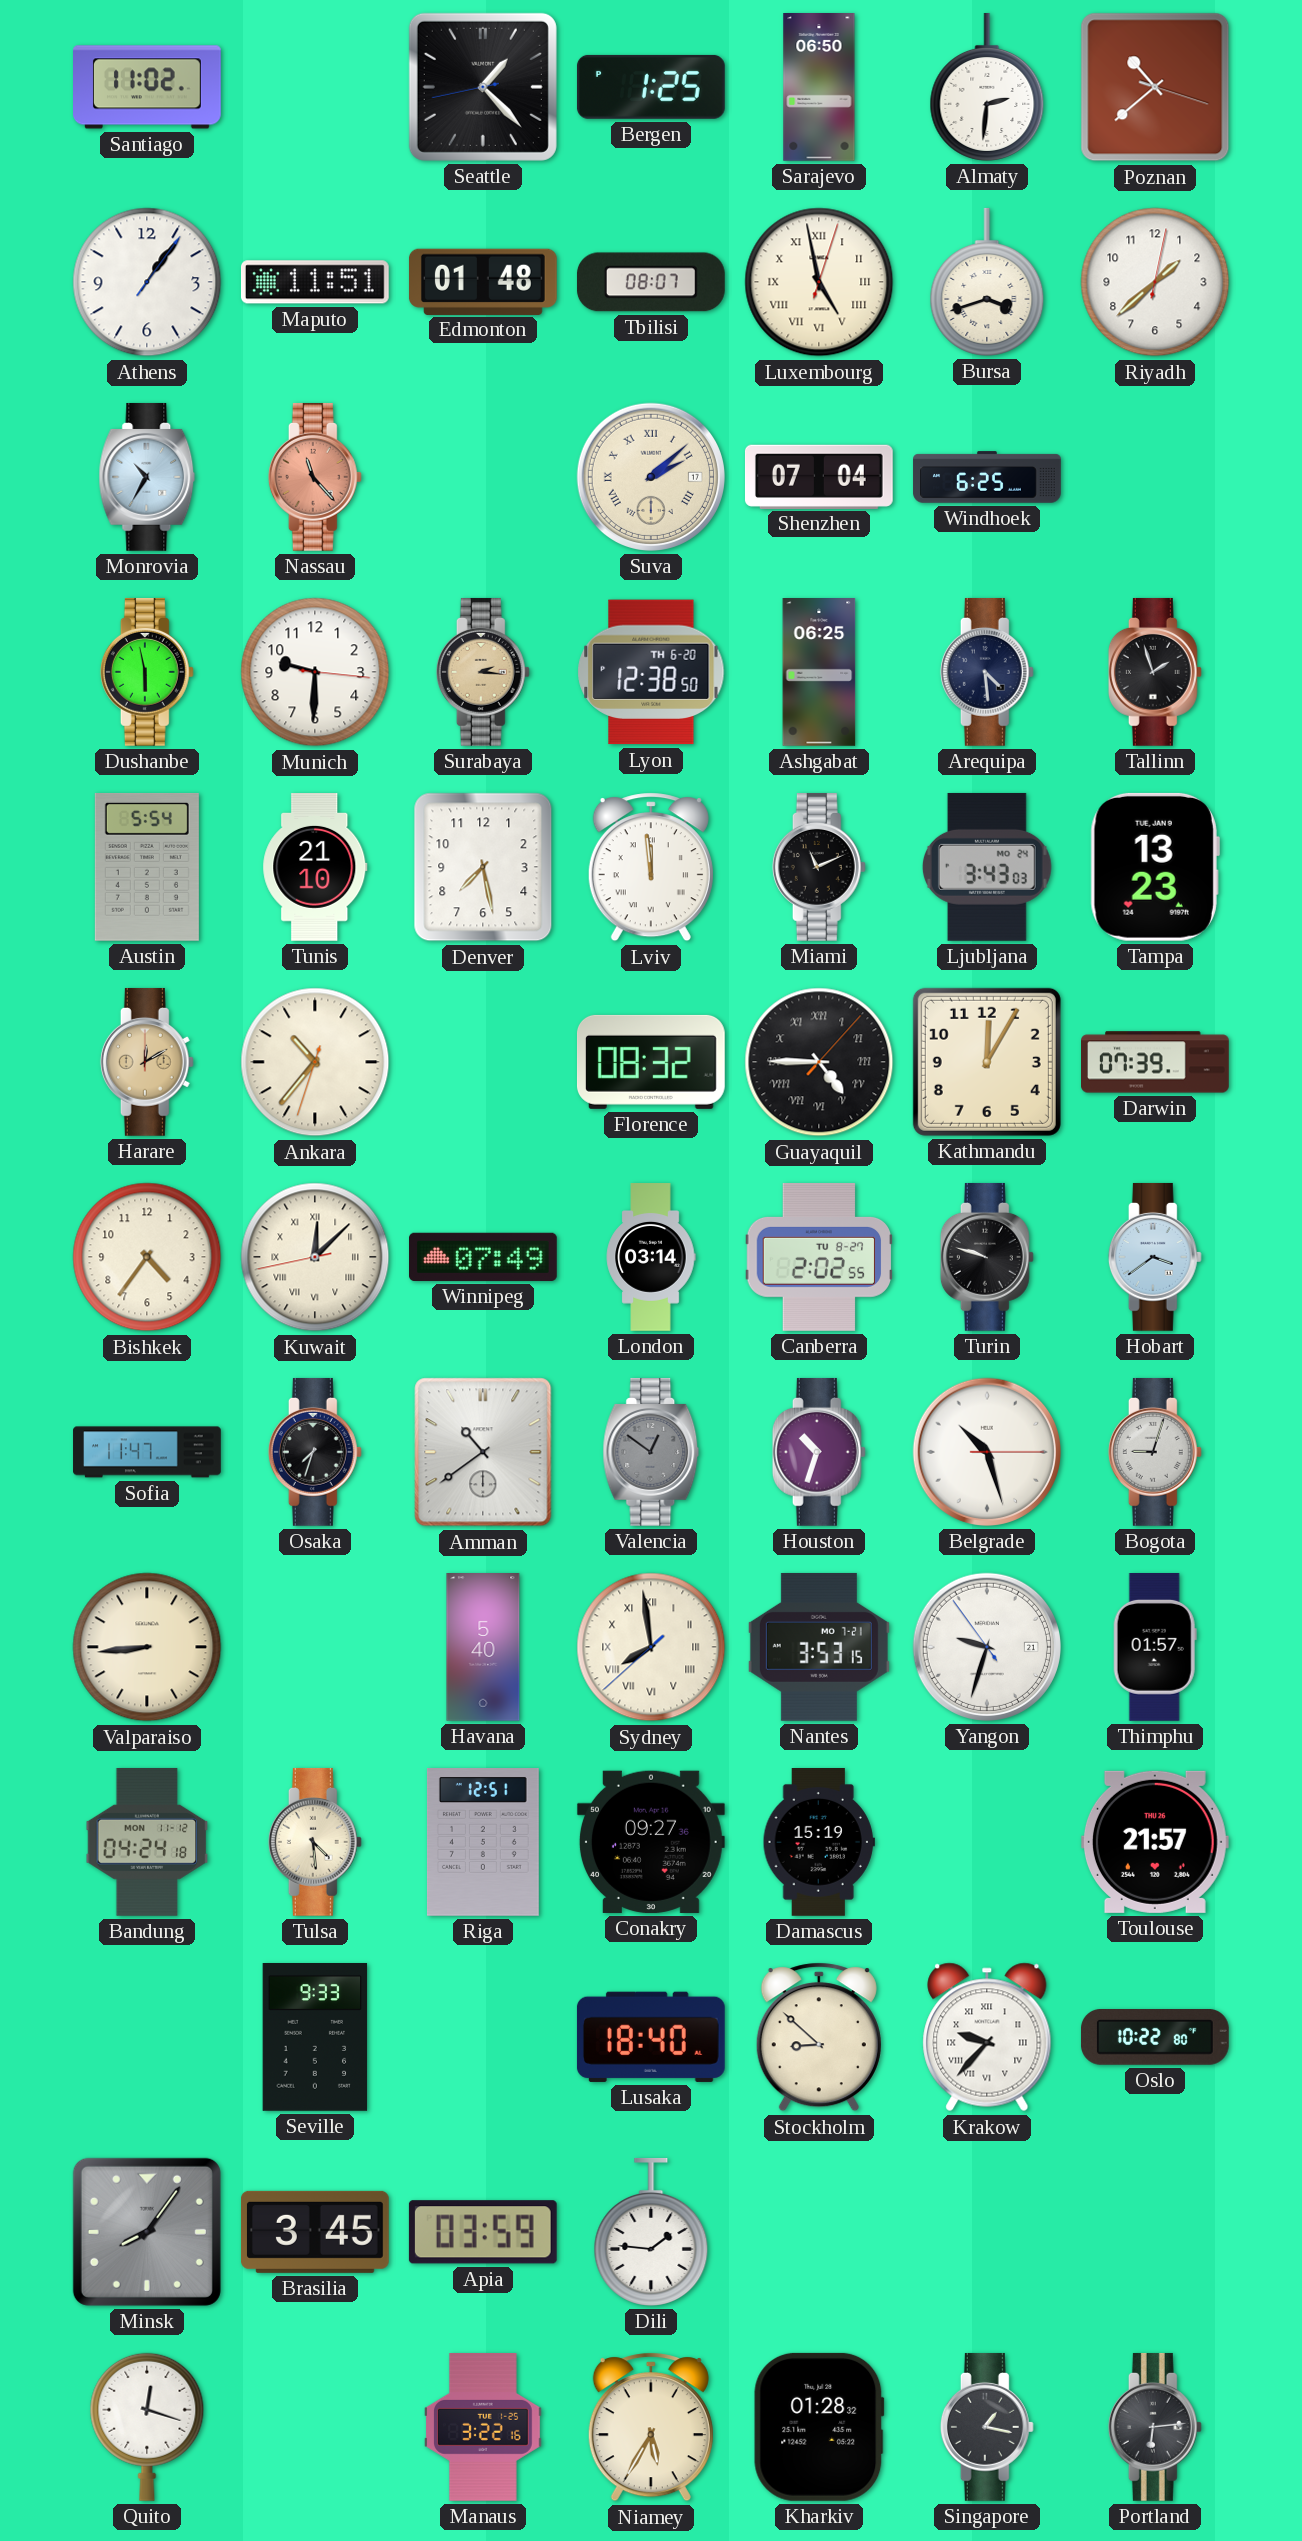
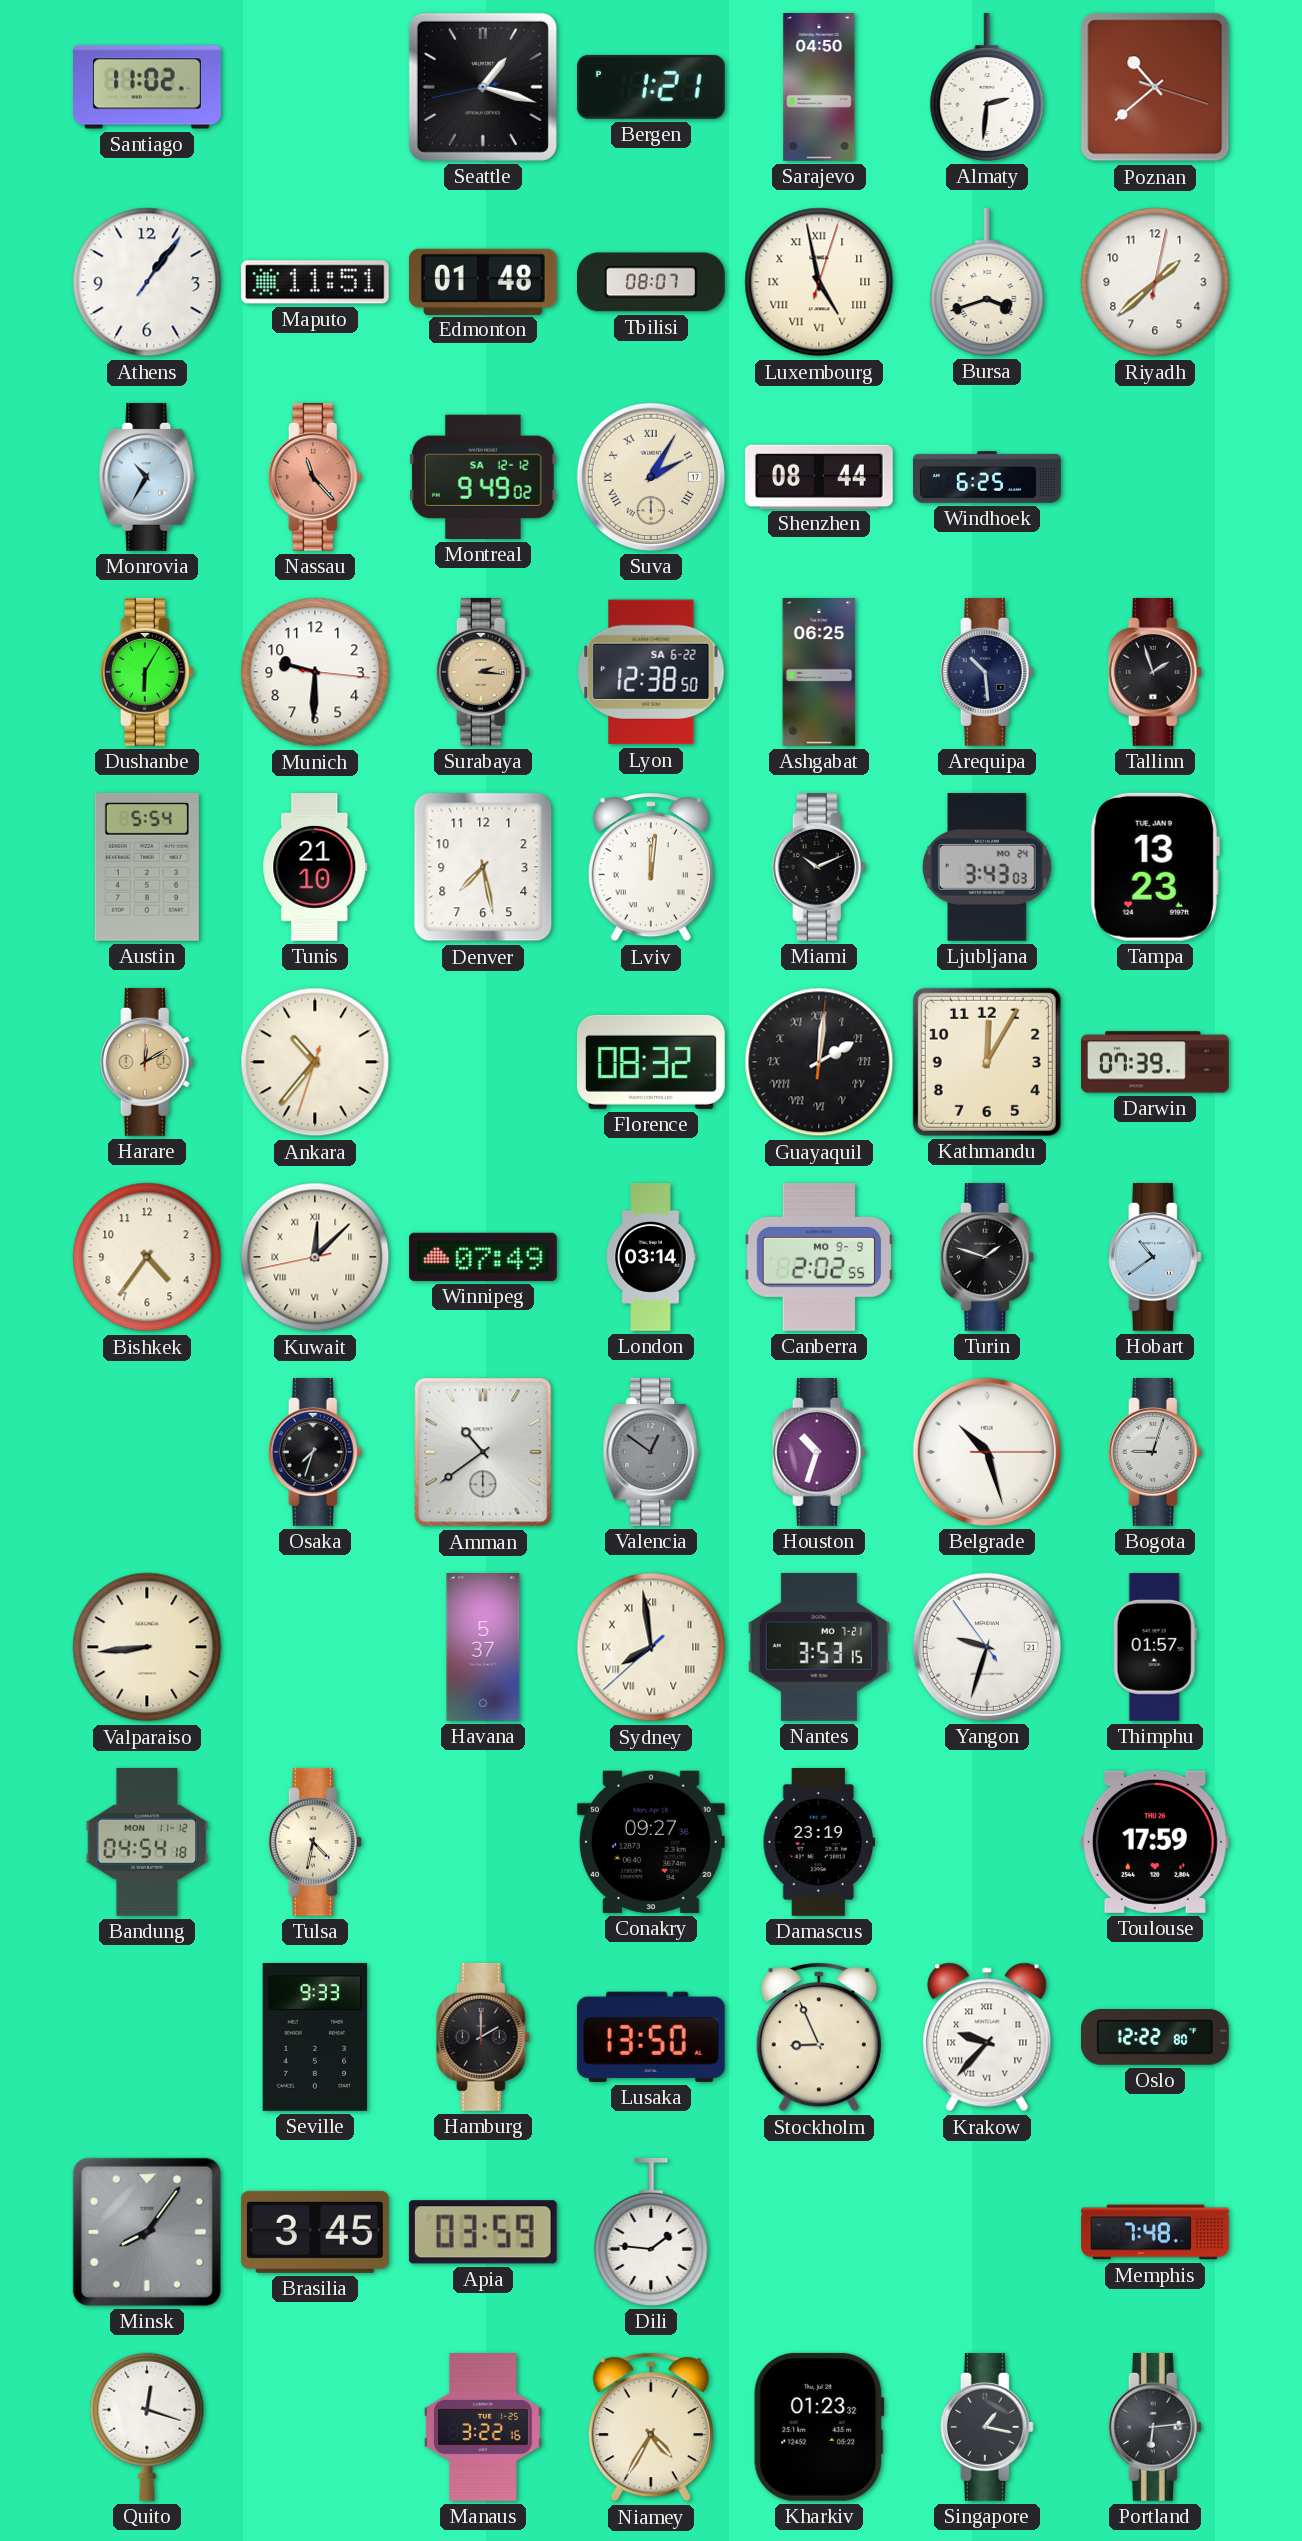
Seattle: 1:22 -> 1:17 (483, 87)
Bergen: 1:25 -> 1:21 (651, 87)
Sarajevo: 06:50 -> 04:50 (819, 88)
Montreal: none -> 9:49 (483, 477)
Suva: 2:08 -> 2:05 (651, 477)
Shenzhen: 07:04 -> 08:44 (819, 476)
Dushanbe: 5:58 -> 6:05 (147, 672)
Lyon date: TH 6-20 -> SA 6-22 (651, 672)
Arequipa: 4:29 -> 10:29 (987, 672)
Lviv: 11:59 -> 12:01 (651, 867)
Miami: 11:11 -> 10:11 (819, 867)
Guayaquil: 4:45 -> 2:01 (819, 1062)
Canberra date: TU 8-27 -> MO 9-9 (819, 1257)
Turin: 9:48 -> 1:48 (987, 1257)
Hobart: 3:39 -> 10:39 (1155, 1257)
Sofia: 11:47 -> none (147, 1452)
Havana: 5:40 -> 5:37 (483, 1648)
Bandung: 04:24 -> 04:54 (147, 1842)
Tulsa: 4:29 -> 4:32 (315, 1842)
Riga: 12:51 -> none (483, 1843)
Damascus: 15:19 -> 23:19 (819, 1843)
Toulouse: 21:57 -> 17:59 (1155, 1842)
Hamburg: none -> 2:00 (483, 2037)
Lusaka: 18:40 -> 13:50 (651, 2037)
Stockholm: 8:52 -> 8:56 (819, 2037)
Oslo: 10:22 -> 12:22 (1155, 2038)
Memphis: none -> 7:48 (1155, 2232)
Niamey: 5:35 -> 4:35 (651, 2427)
Kharkiv: 01:28 -> 01:23 (819, 2427)
